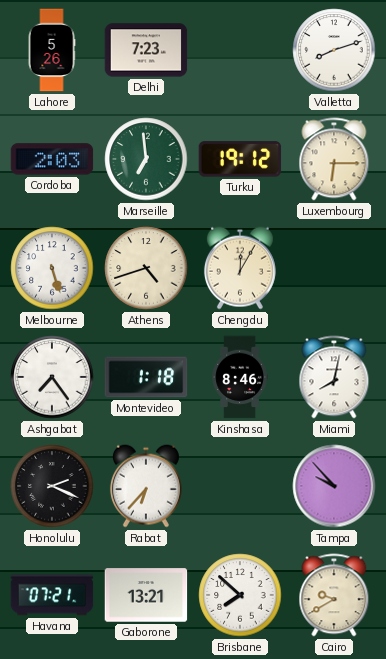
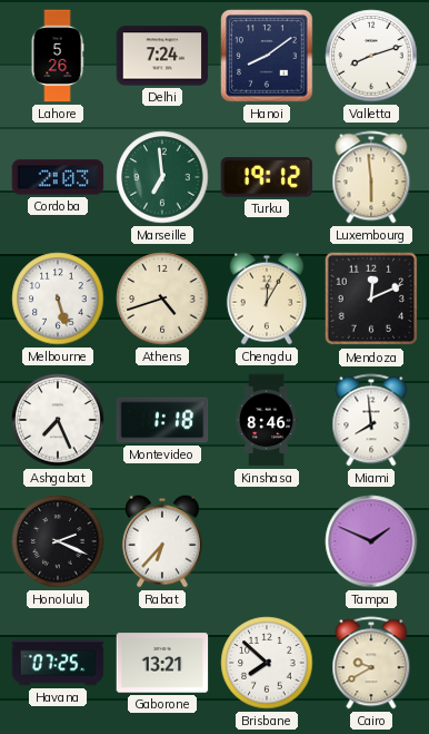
Delhi: 7:23 -> 7:24 (162, 56)
Hanoi: none -> 8:09 (267, 56)
Luxembourg: 6:15 -> 5:59 (371, 177)
Mendoza: none -> 12:11 (371, 299)
Ashgabat: 7:24 -> 7:26 (58, 420)
Miami: 8:02 -> 7:59 (371, 420)
Tampa: 9:53 -> 1:49 (371, 541)
Havana: 07:21 -> 07:25 (58, 663)
